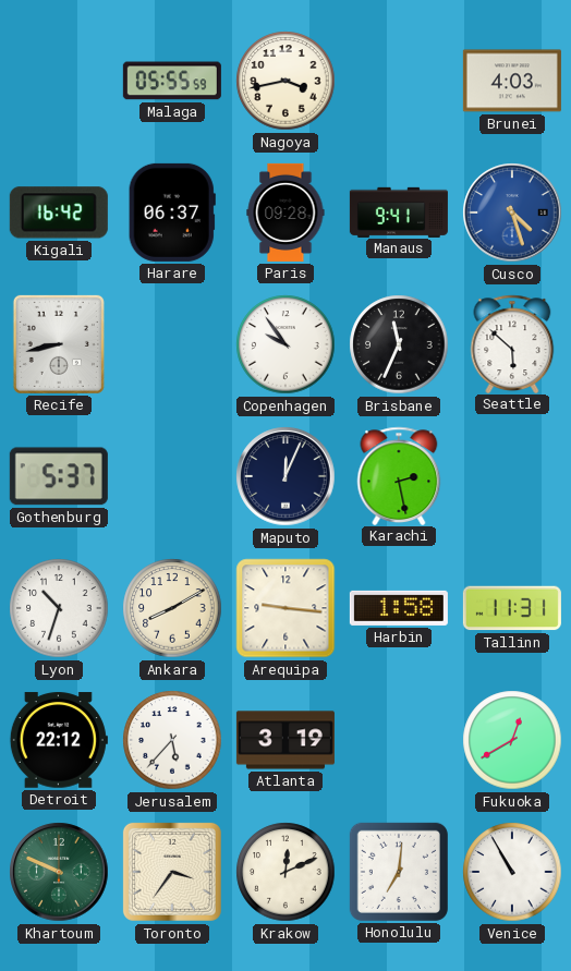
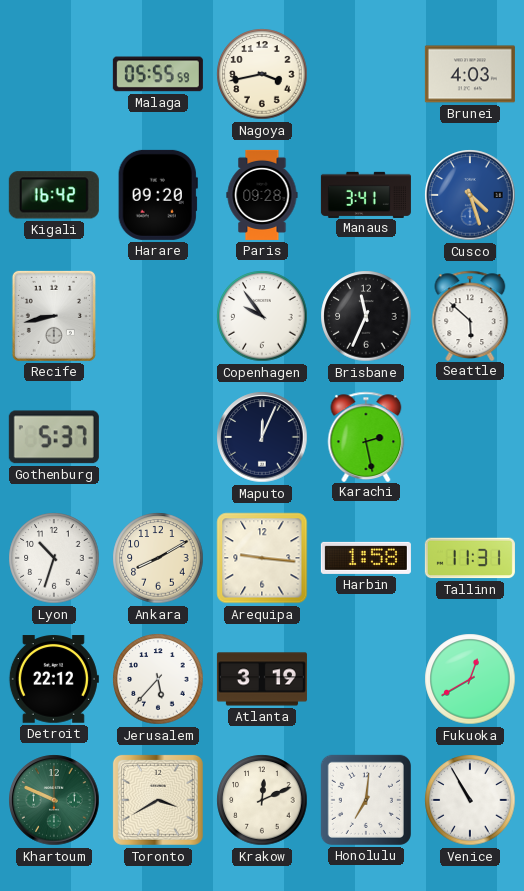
Harare: 06:37 -> 09:20 (158, 195)
Manaus: 9:41 -> 3:41 (366, 194)
Toronto: 3:36 -> 3:40 (158, 800)
